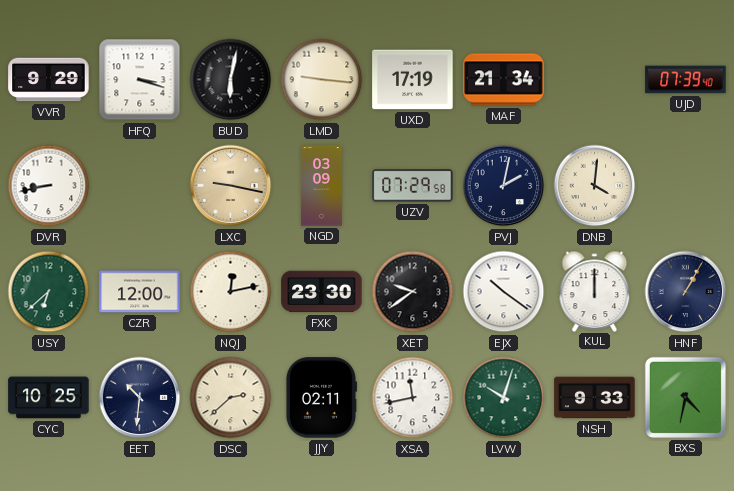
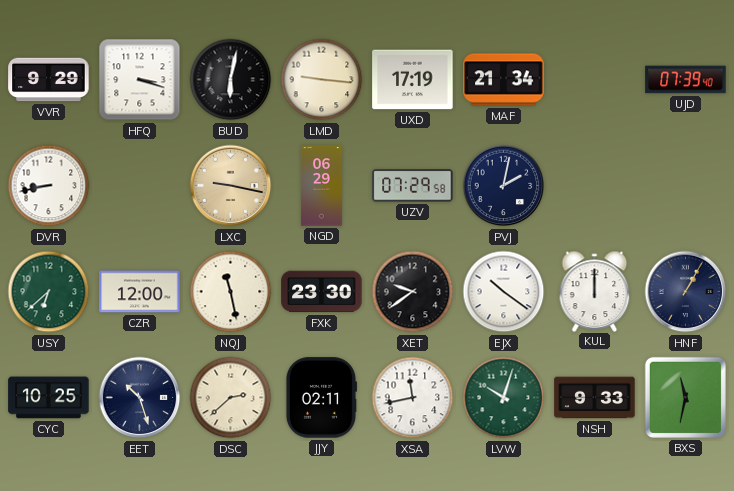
NGD: 03:09 -> 06:29 (322, 186)
DNB: 4:01 -> none (595, 186)
NQJ: 12:13 -> 11:28 (231, 292)
EET: 10:31 -> 10:27 (140, 398)
BXS: 4:32 -> 11:32 (685, 397)
